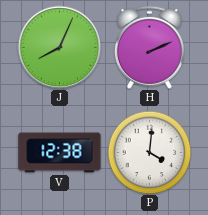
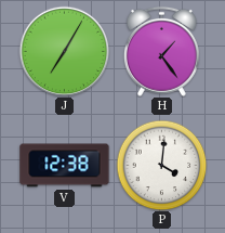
J: 8:04 -> 7:05 (64, 51)
H: 2:11 -> 1:24 (161, 51)
